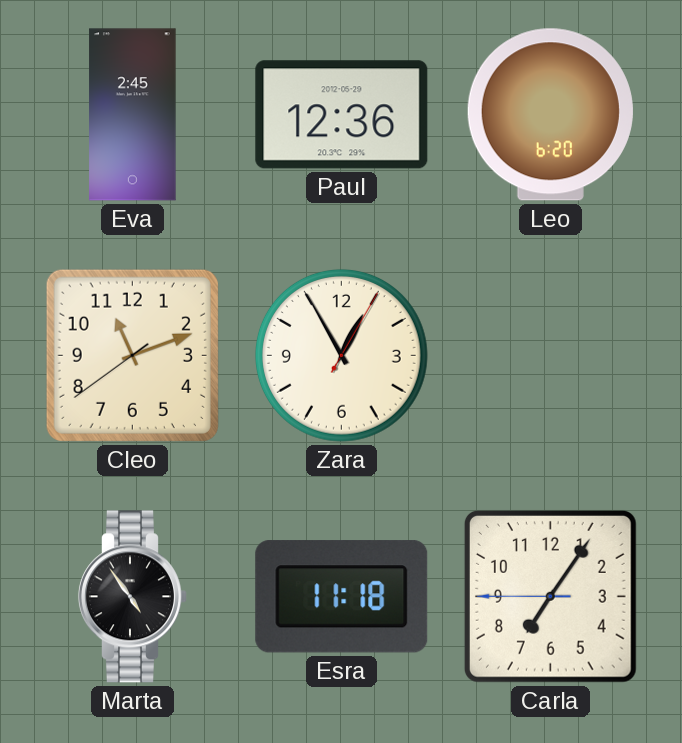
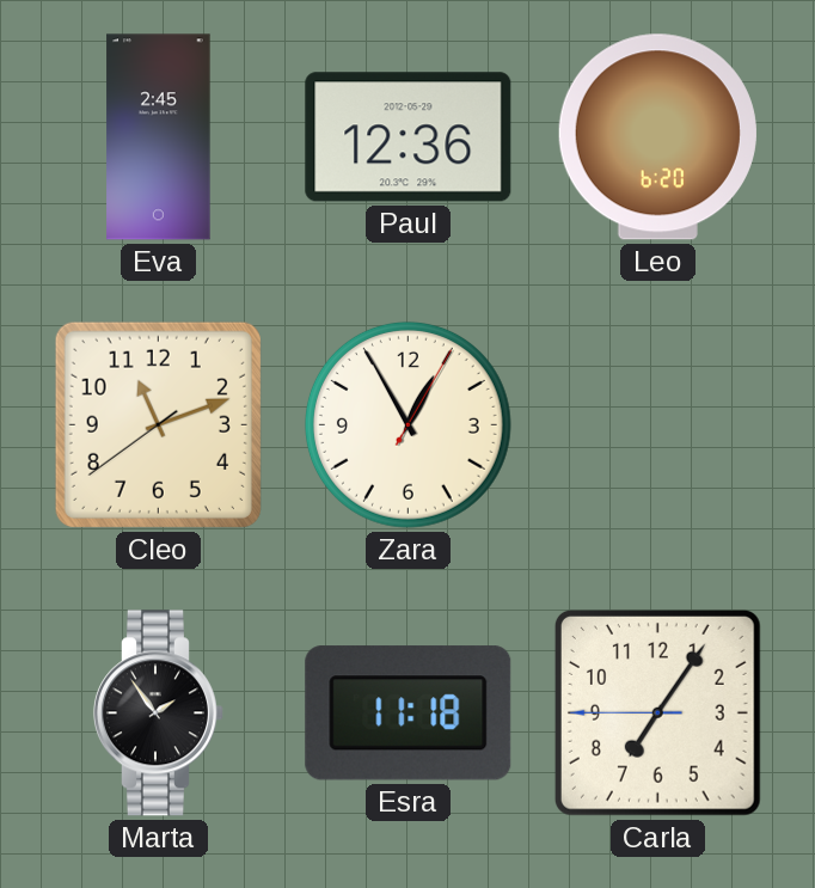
Marta: 4:54 -> 1:54 (158, 714)
